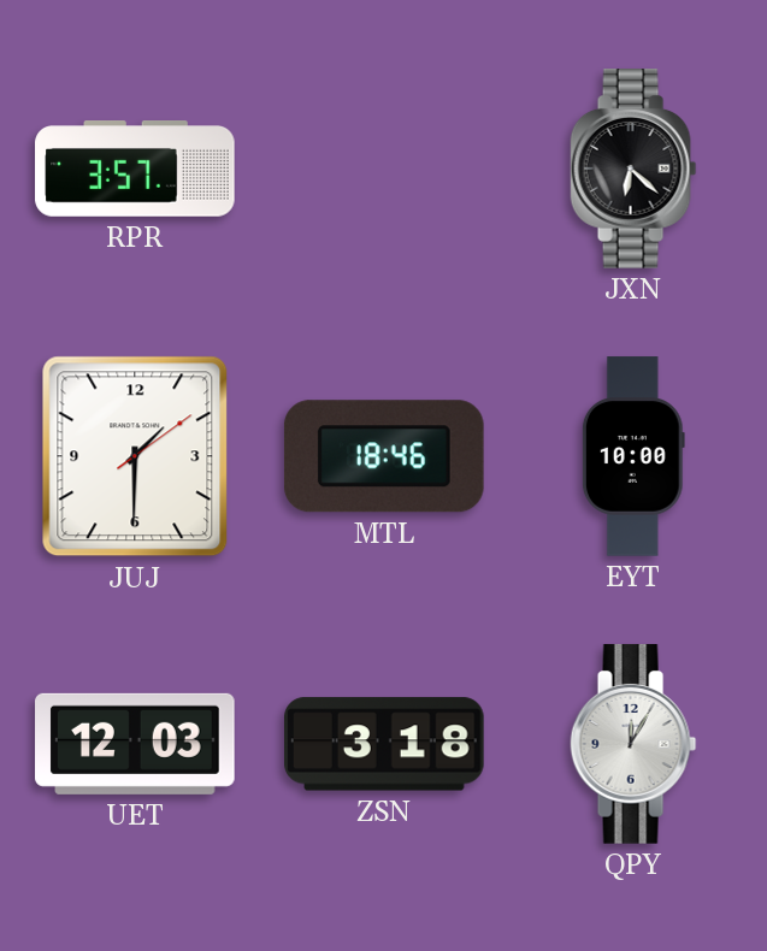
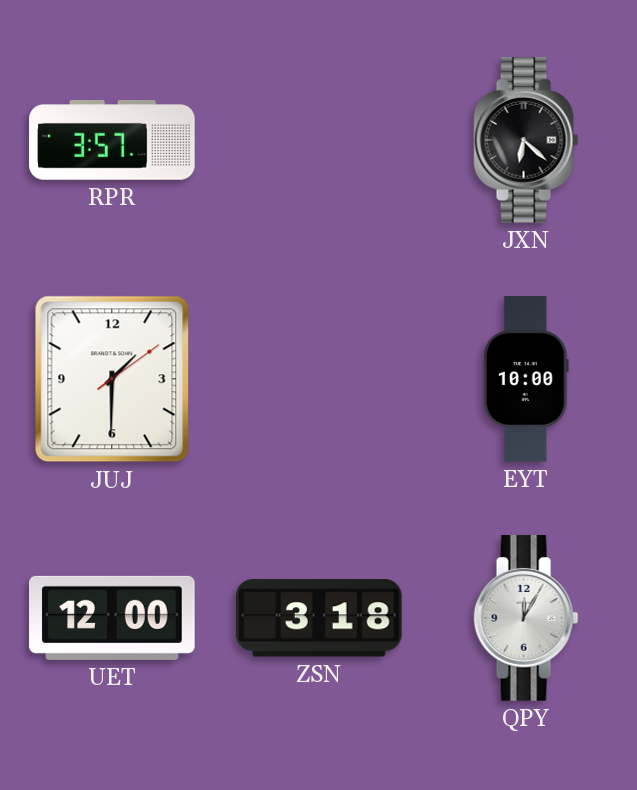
MTL: 18:46 -> none (384, 456)
UET: 12:03 -> 12:00 (112, 618)
